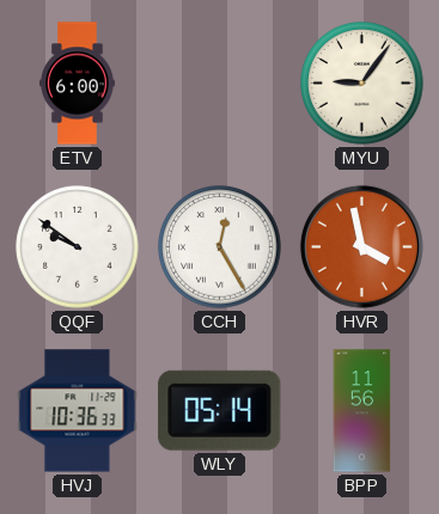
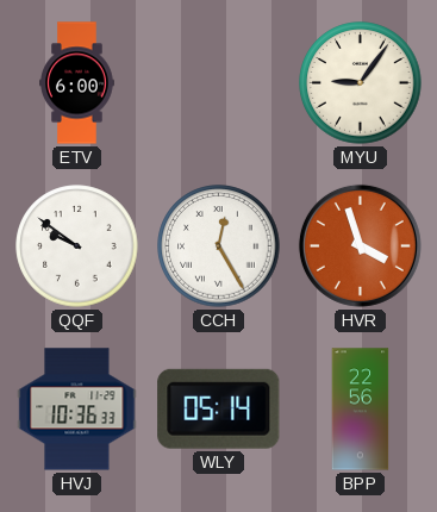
HVR: 3:58 -> 3:57 (360, 245)
BPP: 11:56 -> 22:56 (361, 410)
